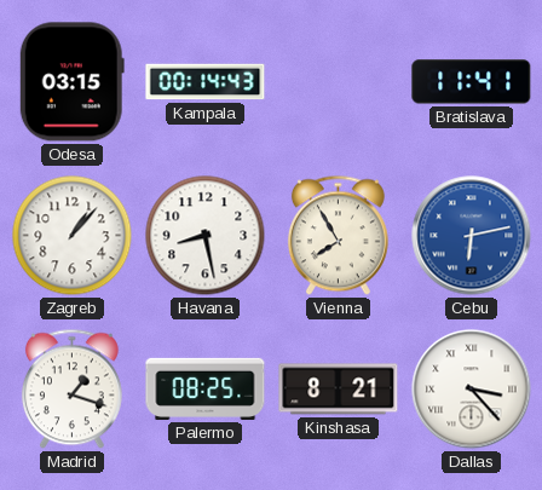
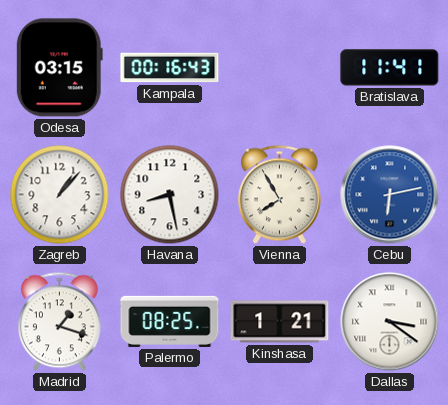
Kampala: 00:14 -> 00:16 (170, 68)
Kinshasa: 8:21 -> 1:21 (280, 322)
Dallas: 3:23 -> 3:21 (390, 322)
